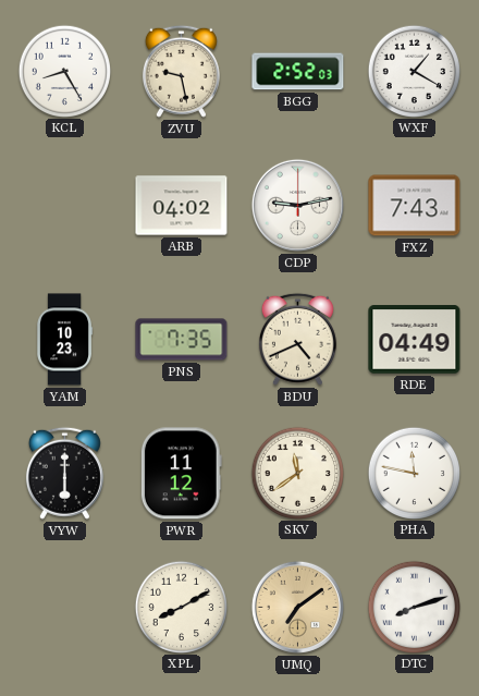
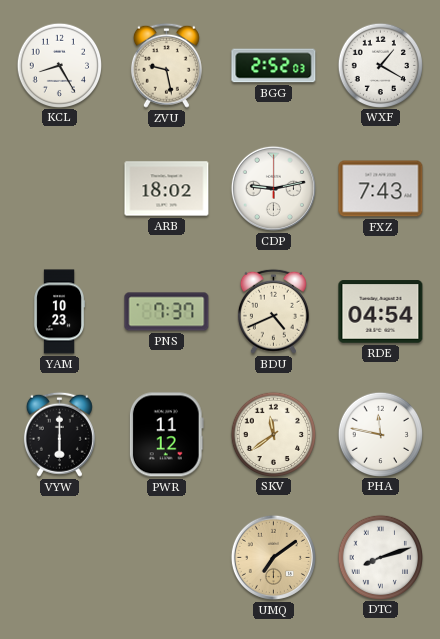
ARB: 04:02 -> 18:02 (167, 189)
PNS: 7:35 -> 7:37 (167, 312)
RDE: 04:49 -> 04:54 (381, 312)
XPL: 8:10 -> none (181, 607)
